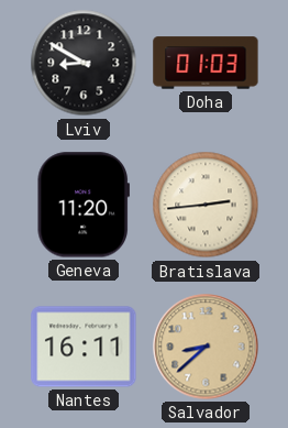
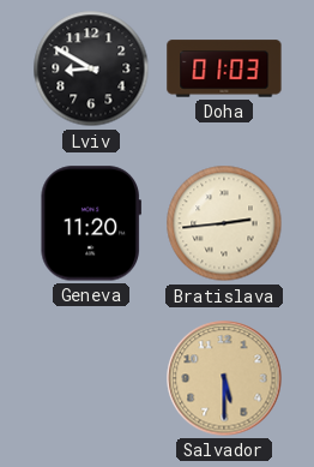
Nantes: 16:11 -> none (84, 347)
Salvador: 8:38 -> 5:30 (224, 378)
